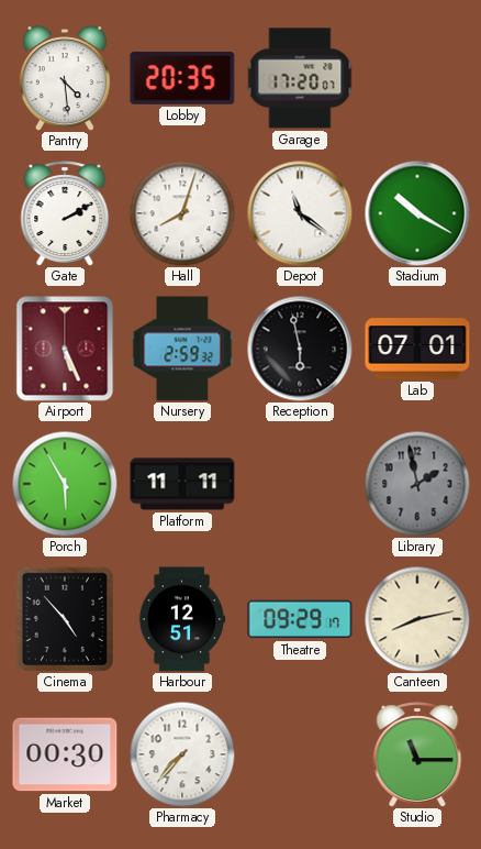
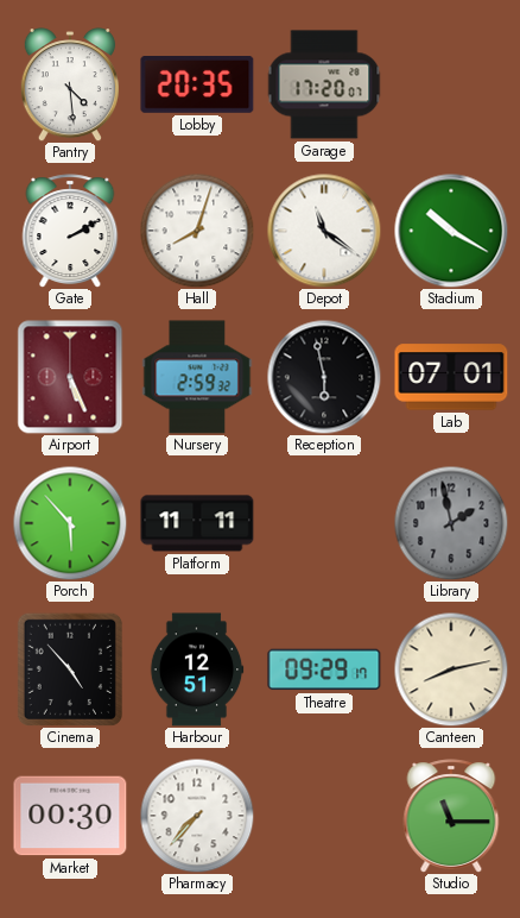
Porch: 5:55 -> 5:53 (70, 523)
